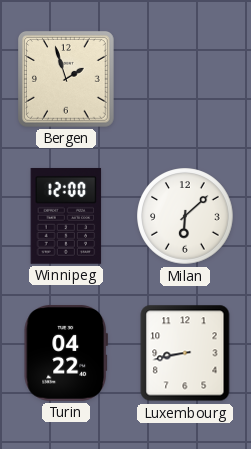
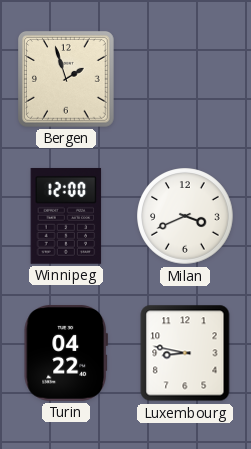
Milan: 6:08 -> 3:41 (185, 216)
Luxembourg: 8:43 -> 8:47 (185, 353)
